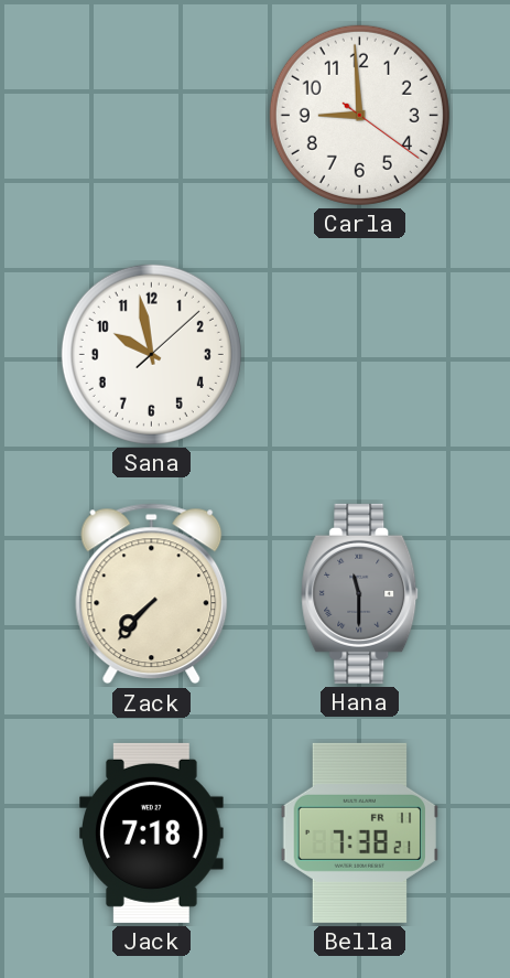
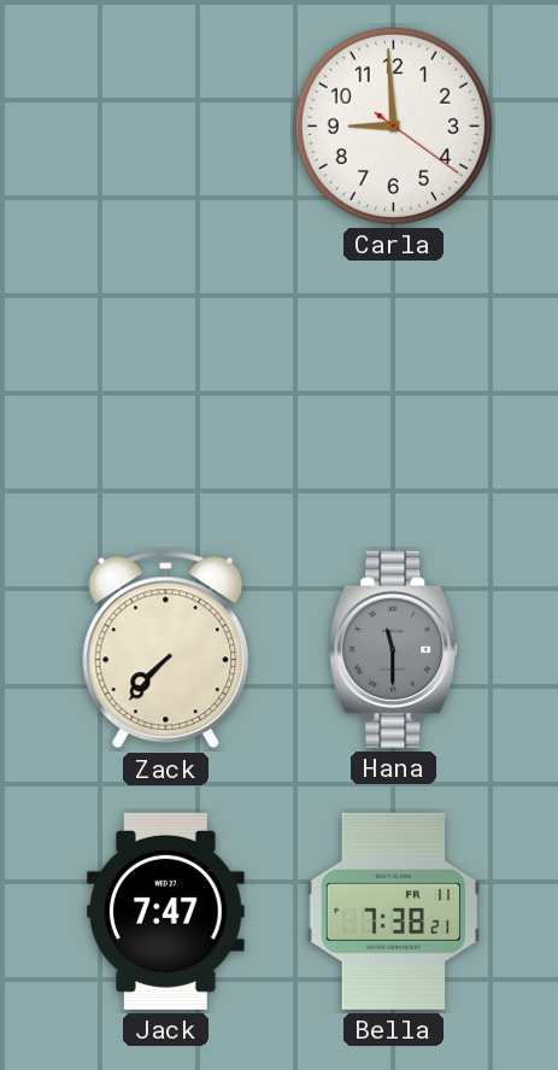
Sana: 9:58 -> none (151, 354)
Jack: 7:18 -> 7:47 (166, 911)
